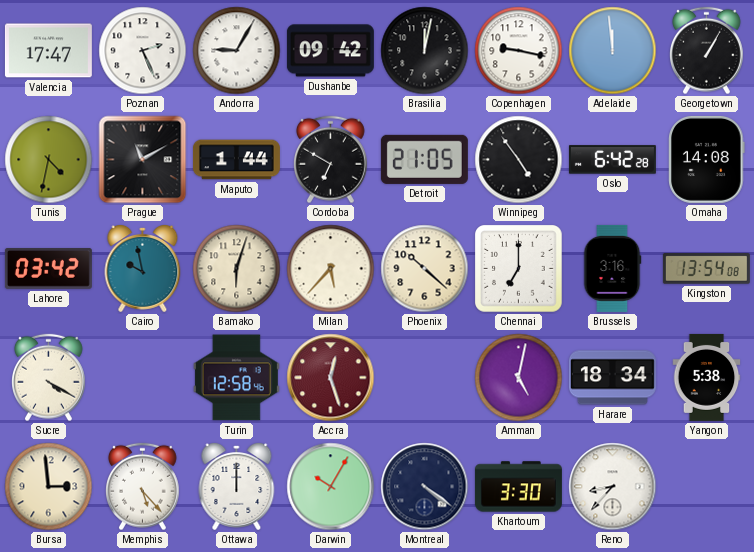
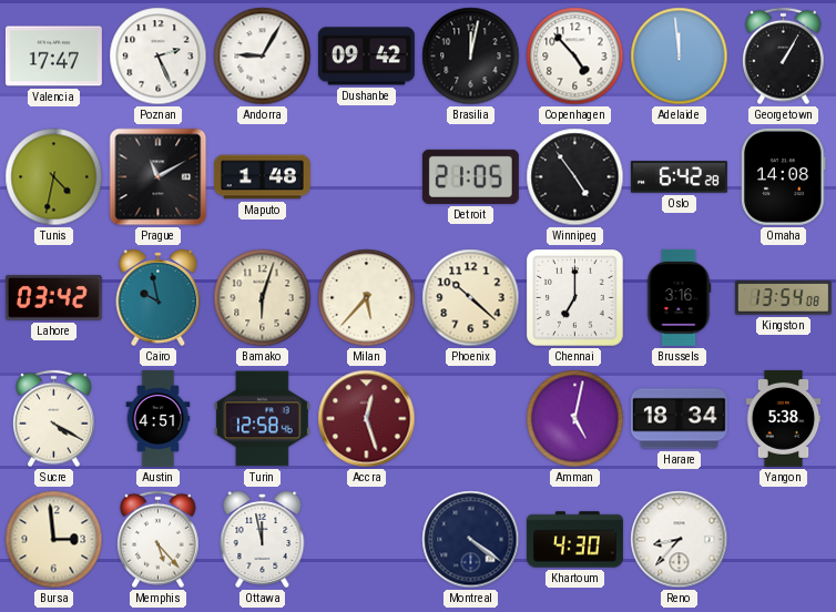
Copenhagen: 9:17 -> 4:53 (575, 57)
Maputo: 1:44 -> 1:48 (262, 177)
Cordoba: 6:50 -> none (331, 160)
Austin: none -> 4:51 (159, 418)
Ottawa: 12:00 -> 11:58 (263, 540)
Darwin: 10:05 -> none (331, 487)
Khartoum: 3:30 -> 4:30 (574, 540)
